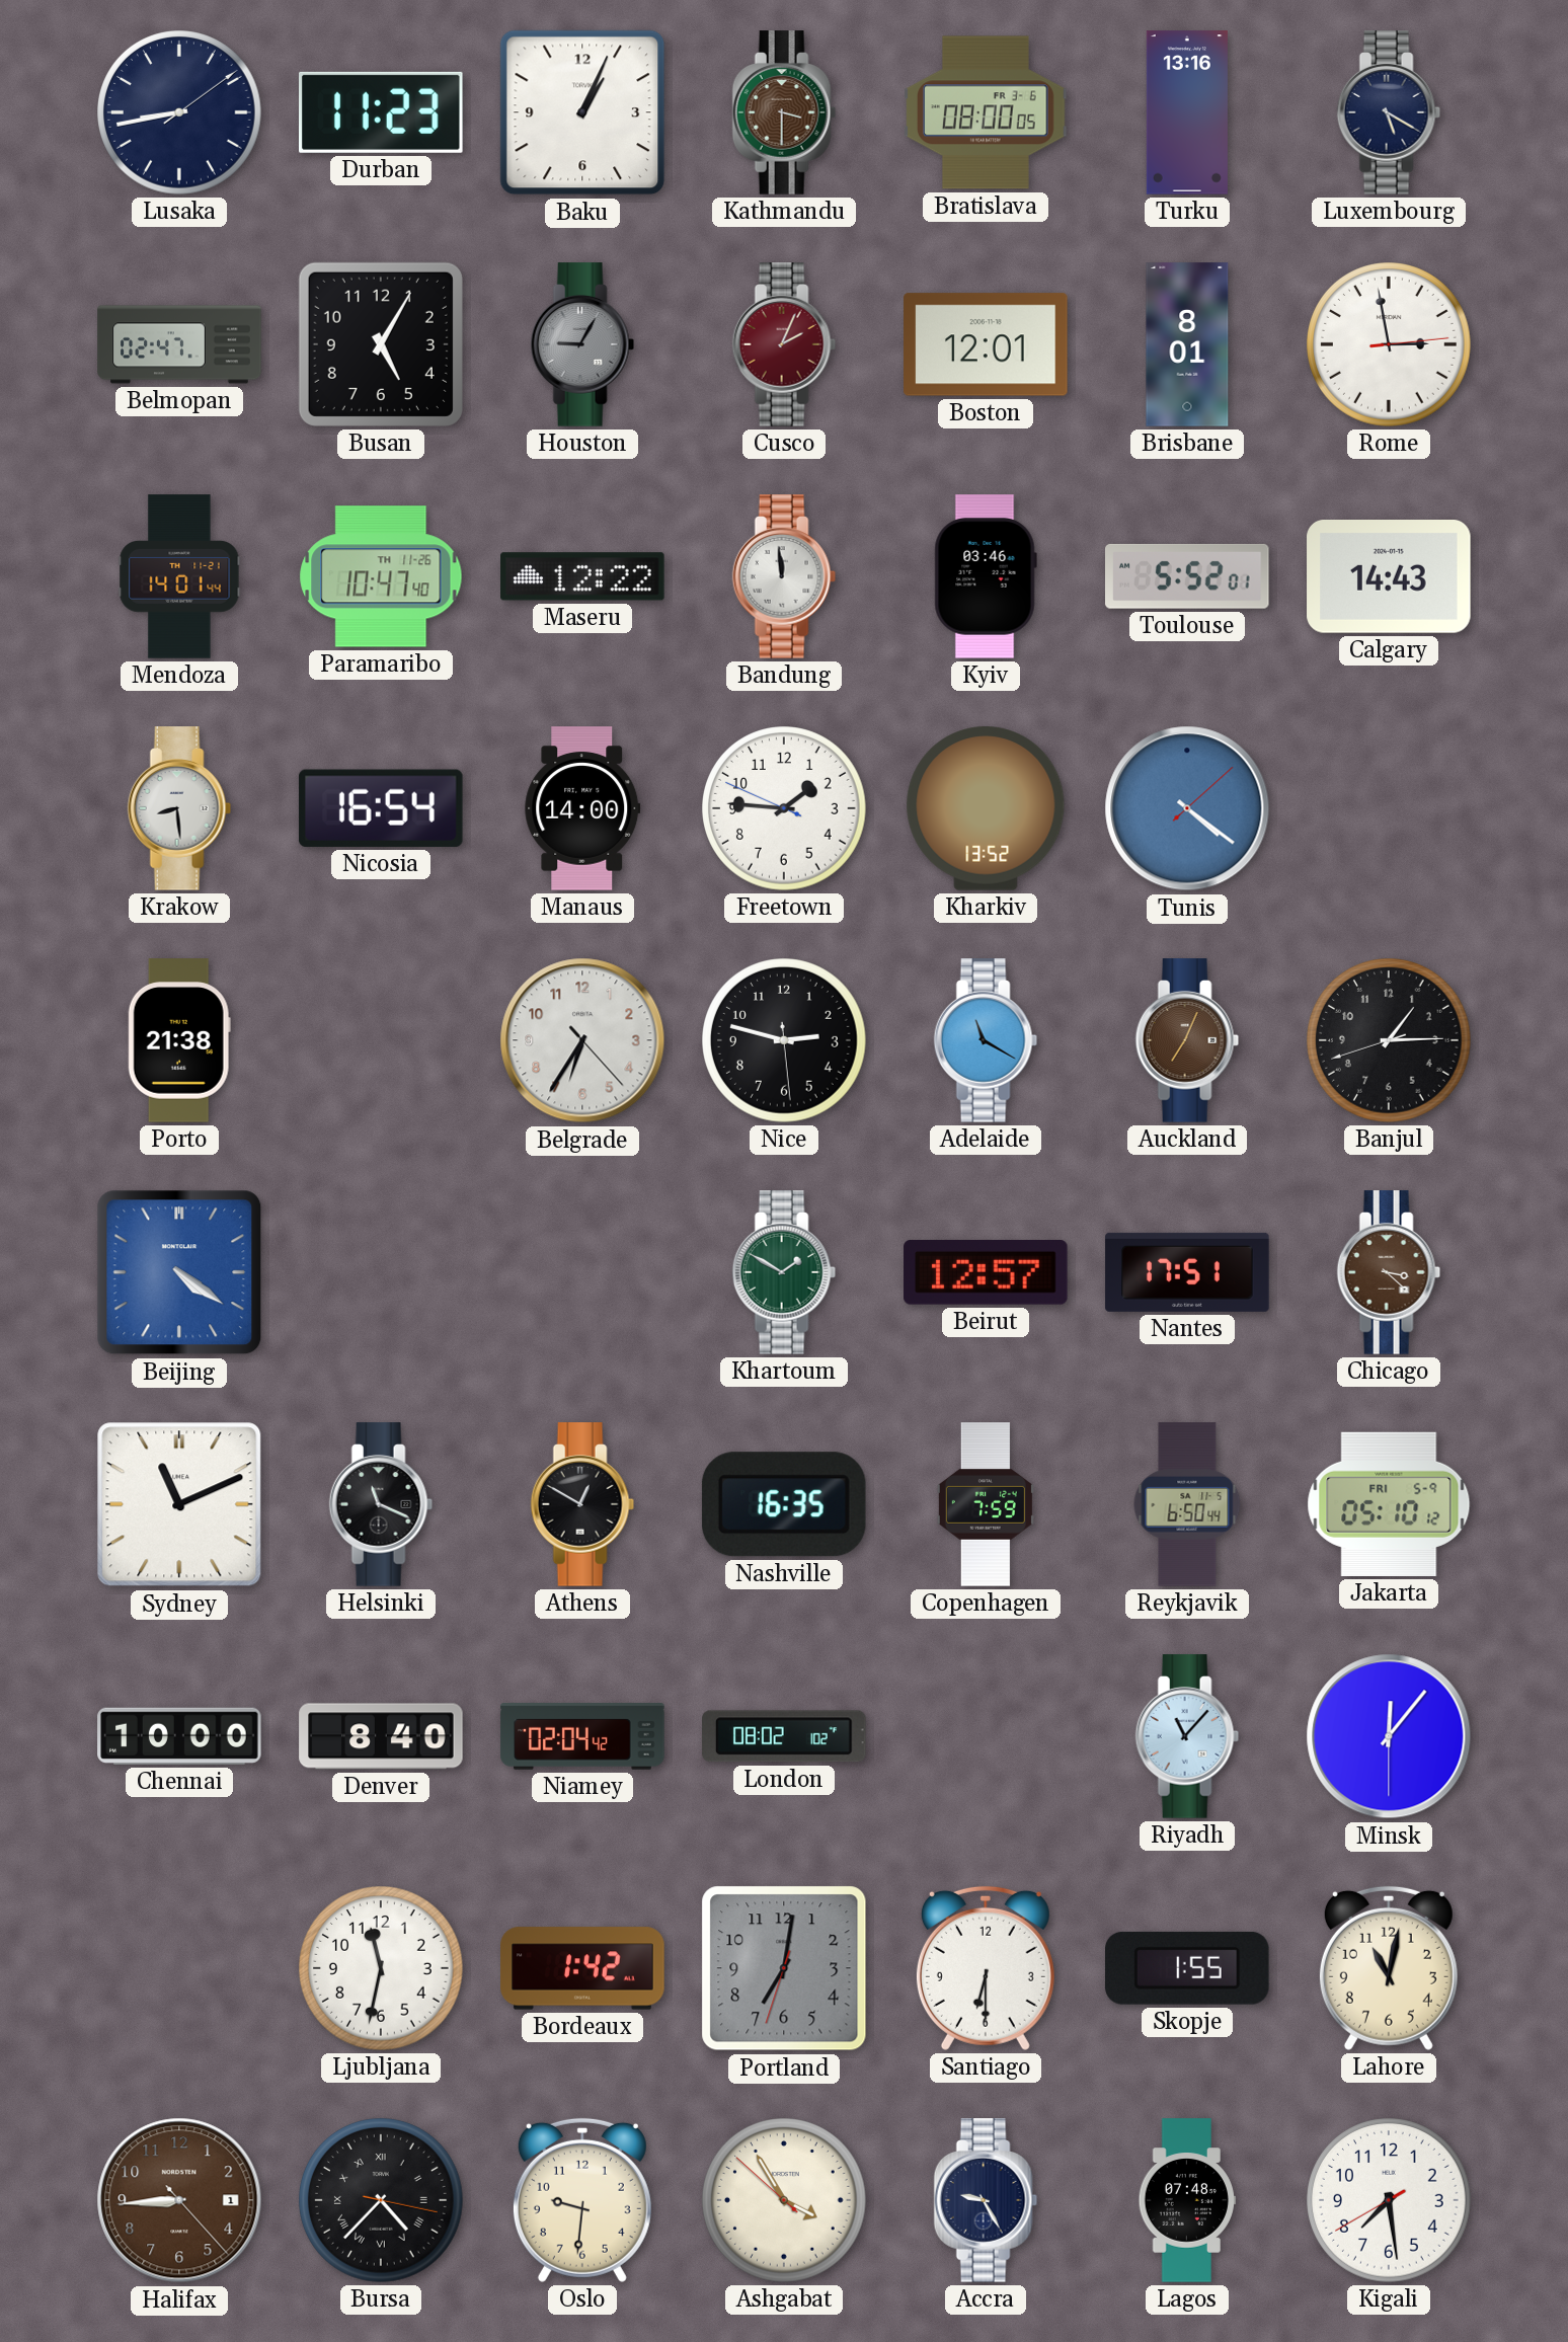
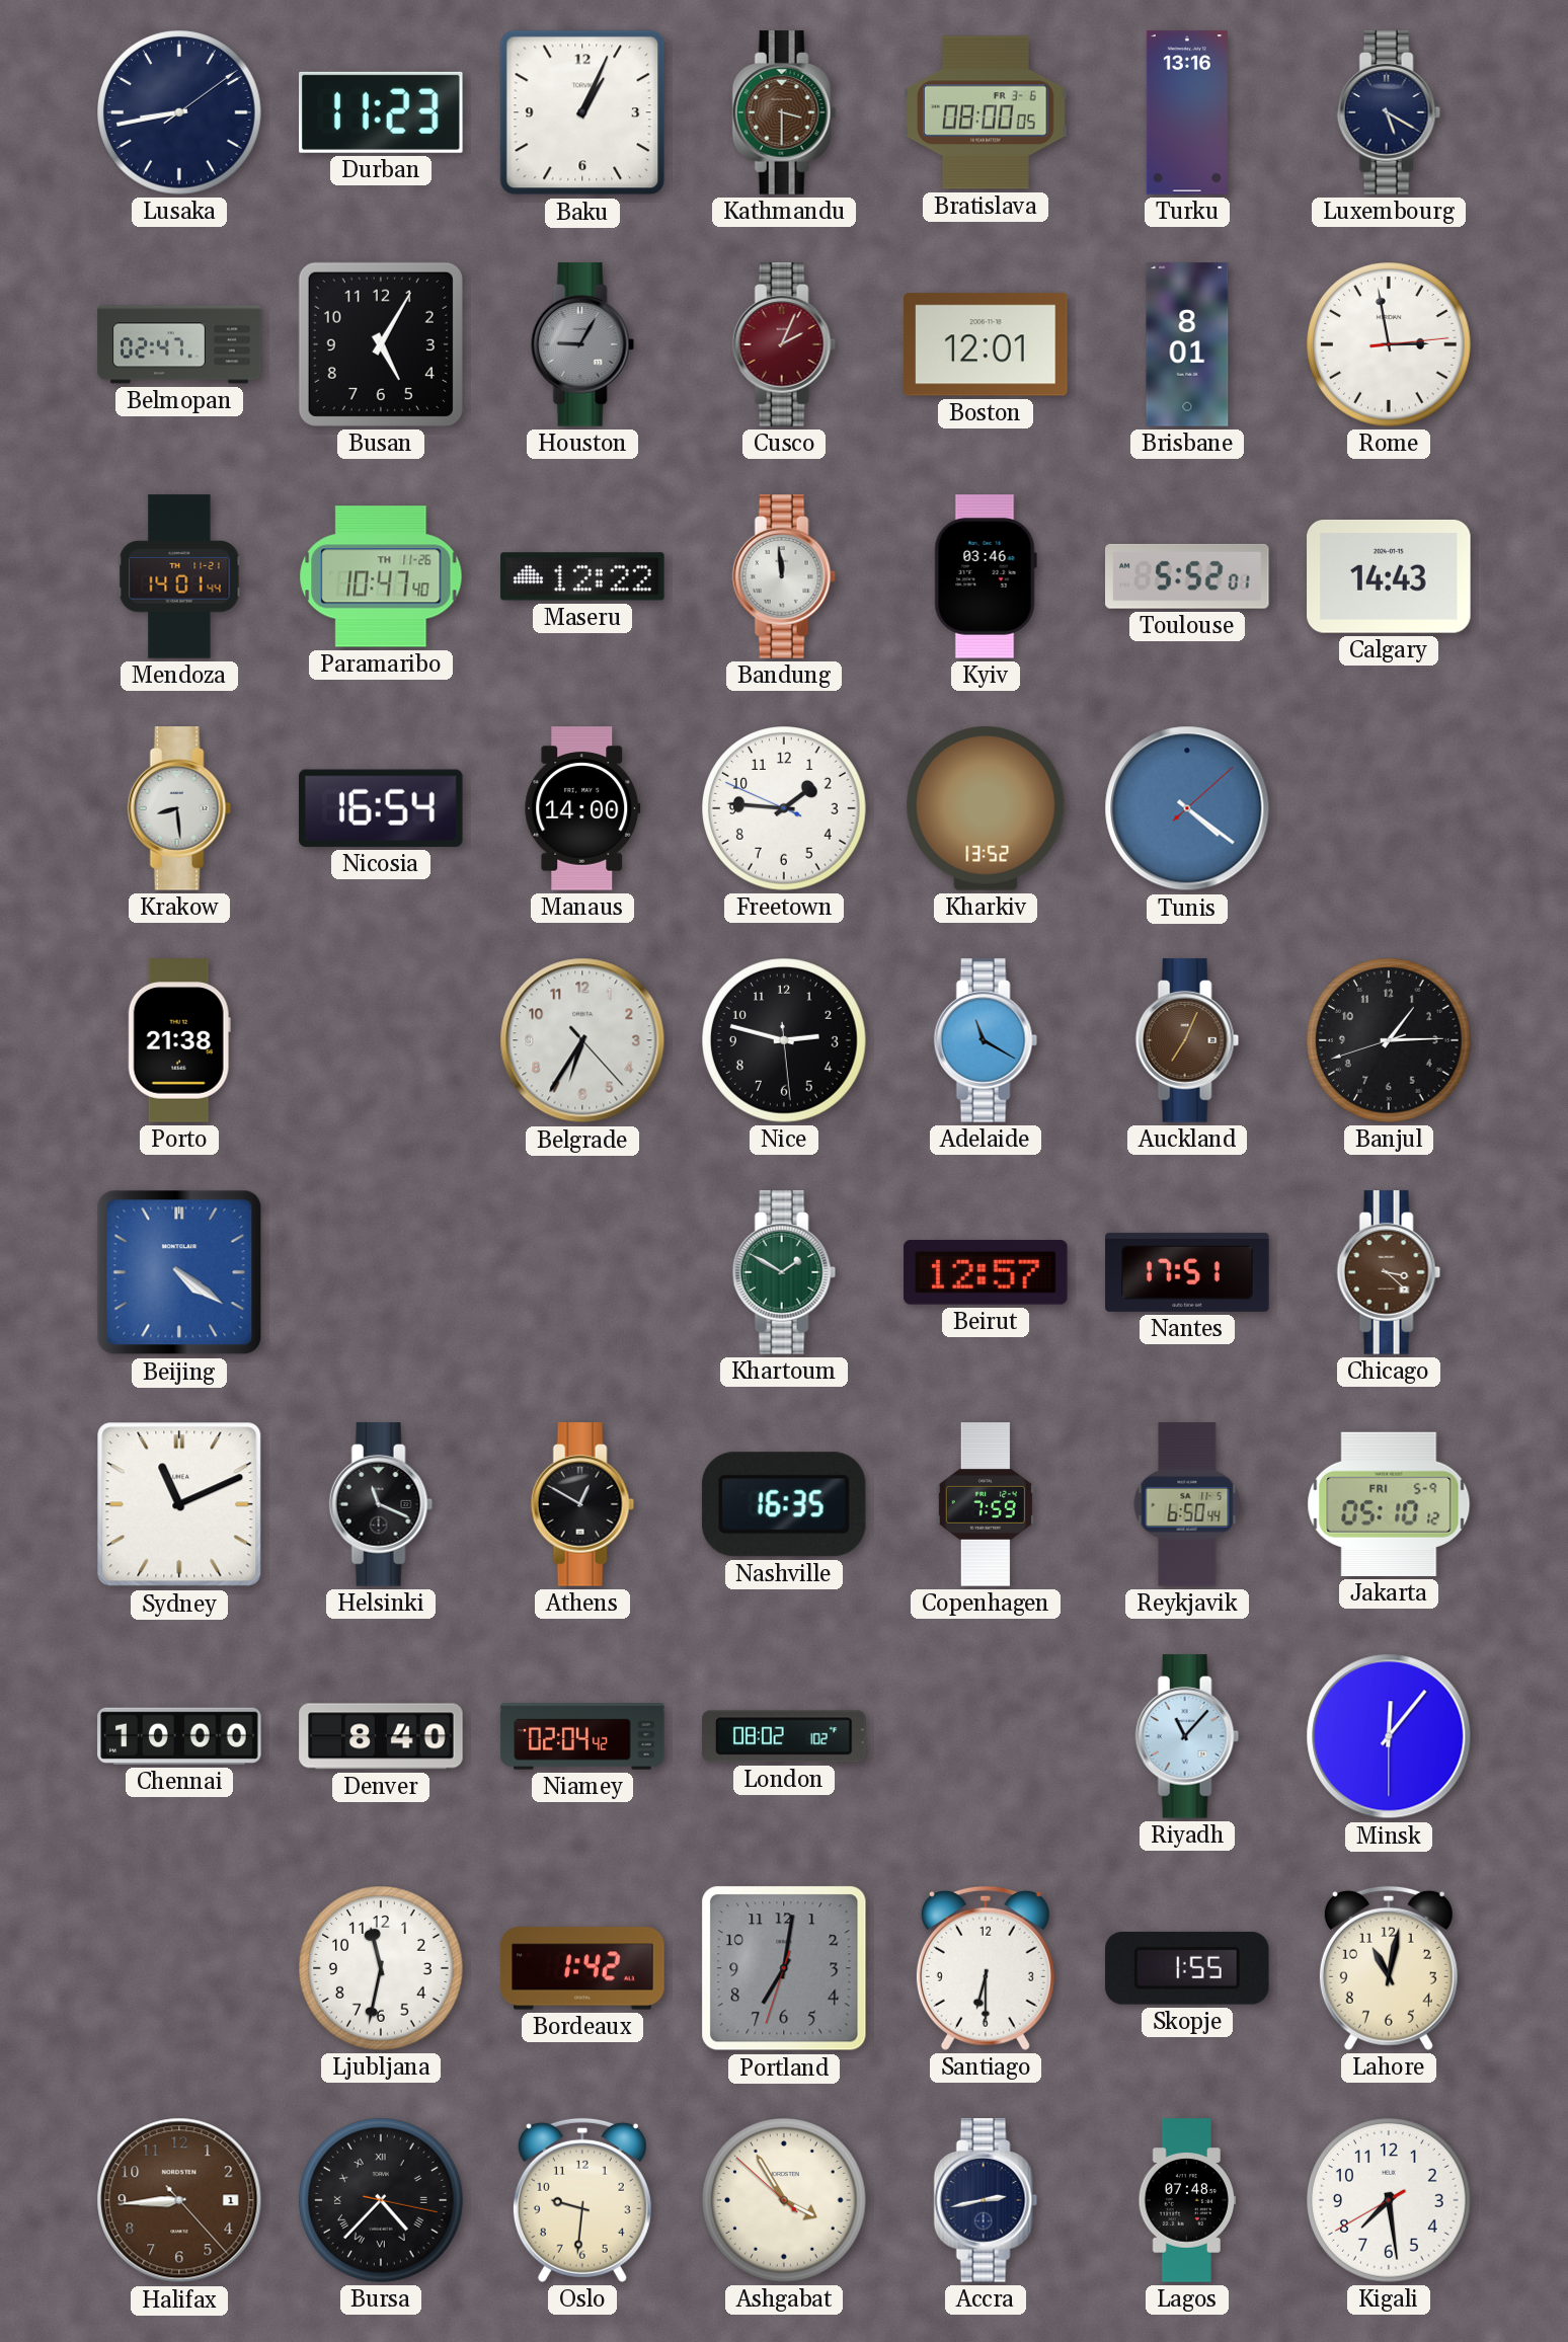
Accra: 9:25 -> 2:43 (986, 2200)
